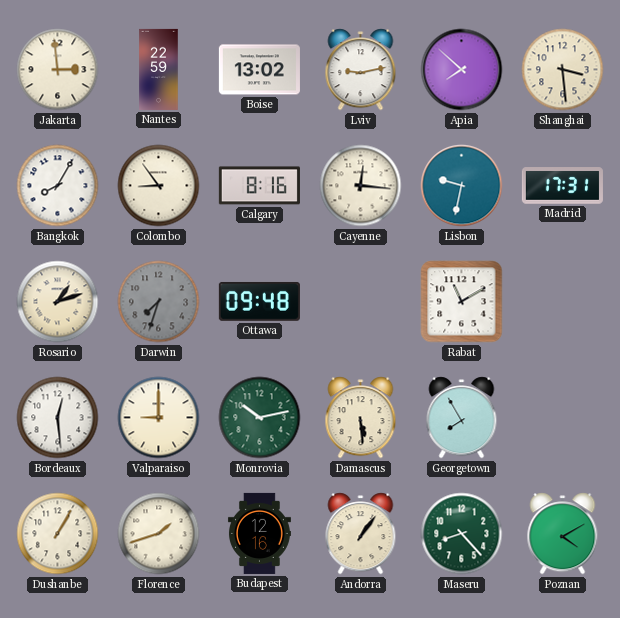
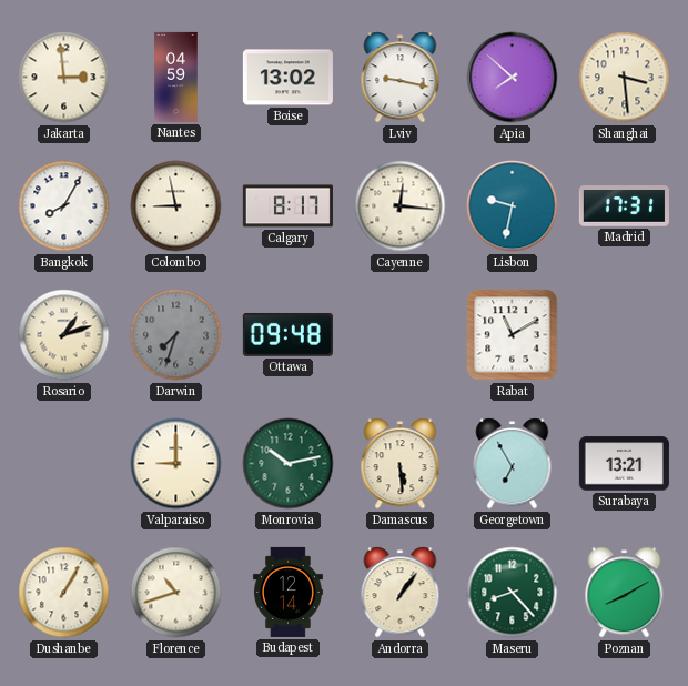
Nantes: 22:59 -> 04:59 (176, 77)
Lviv: 9:13 -> 9:17 (401, 78)
Colombo: 8:54 -> 8:58 (176, 206)
Calgary: 8:16 -> 8:17 (287, 206)
Bordeaux: 12:29 -> none (58, 418)
Georgetown: 7:55 -> 6:55 (513, 464)
Surabaya: none -> 13:21 (624, 464)
Florence: 1:42 -> 10:42 (176, 593)
Budapest: 12:16 -> 12:14 (287, 592)
Poznan: 4:10 -> 8:10 (625, 593)
